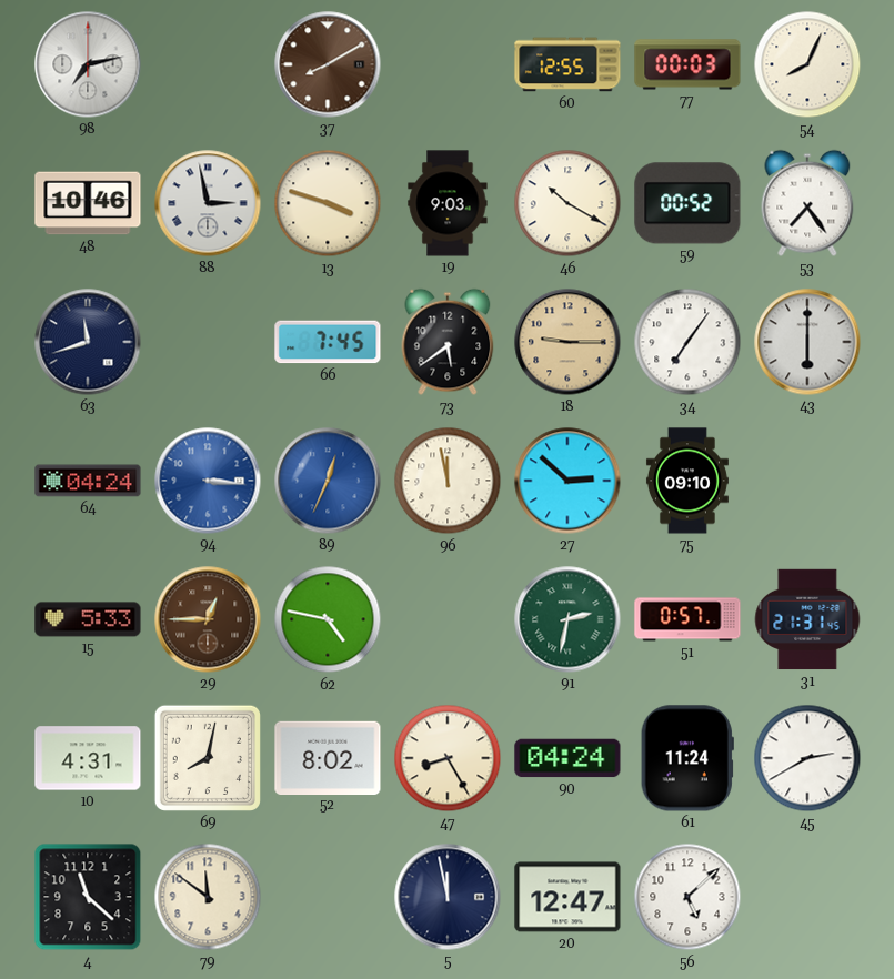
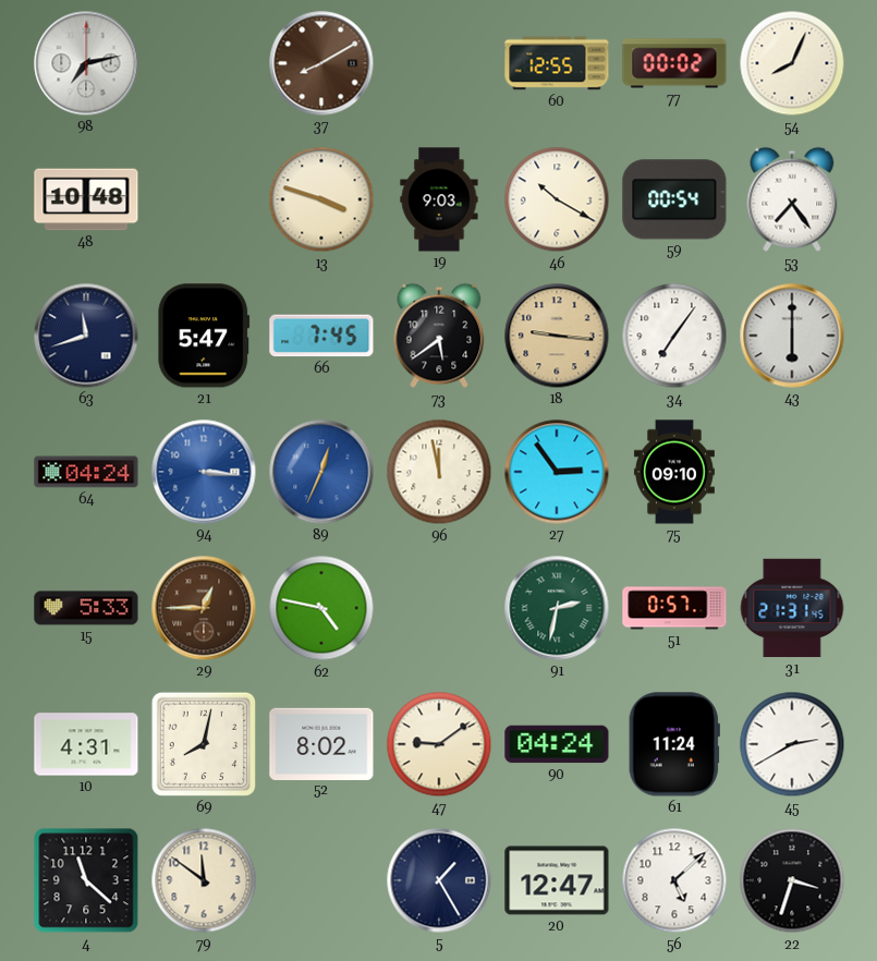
77: 00:03 -> 00:02 (674, 63)
48: 10:46 -> 10:48 (86, 199)
88: 2:58 -> none (208, 203)
59: 00:52 -> 00:54 (674, 199)
21: none -> 5:47 (204, 336)
18: 9:15 -> 9:16 (557, 336)
27: 2:52 -> 2:54 (557, 472)
47: 8:25 -> 9:09 (439, 744)
5: 11:58 -> 1:25 (439, 880)
22: none -> 3:33 (792, 880)
